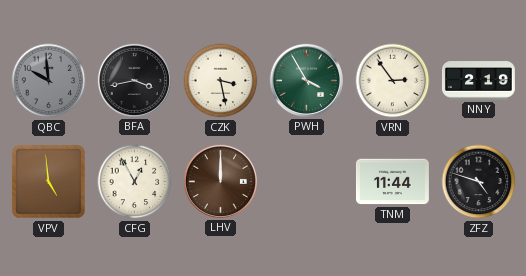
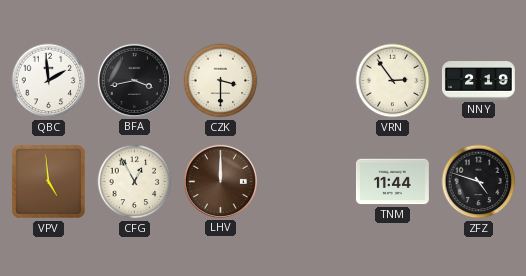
QBC: 9:59 -> 1:59 (49, 81)
QBC dial: grey -> white (49, 81)
CZK: 3:28 -> 3:30 (221, 81)
PWH: 3:55 -> none (306, 80)
